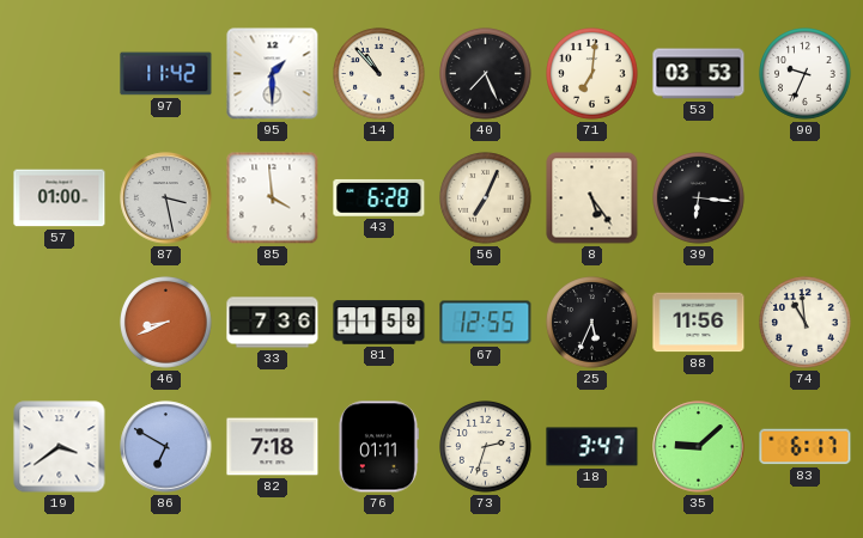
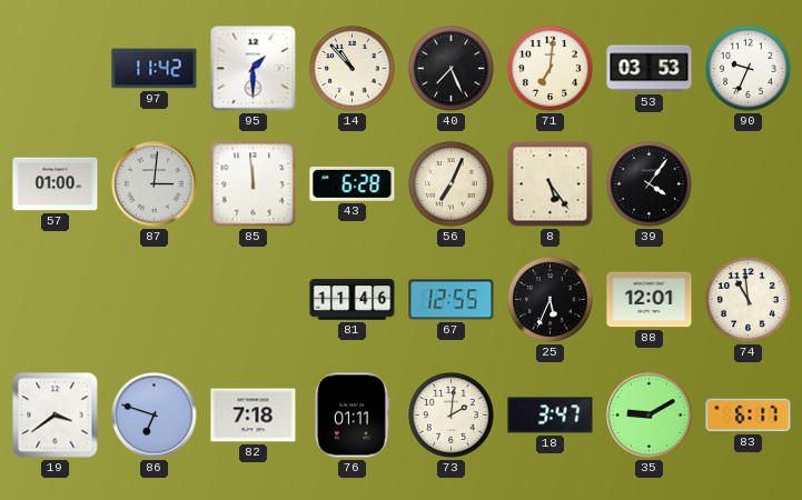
87: 3:28 -> 3:01 (155, 184)
85: 3:59 -> 11:59 (254, 184)
39: 6:16 -> 4:06 (650, 184)
46: 8:41 -> none (166, 323)
33: 7:36 -> none (273, 323)
81: 11:58 -> 11:46 (353, 300)
88: 11:56 -> 12:01 (650, 300)
86: 6:50 -> 6:48 (155, 416)
73: 2:33 -> 2:01 (452, 416)
35: 9:08 -> 9:10 (650, 416)
